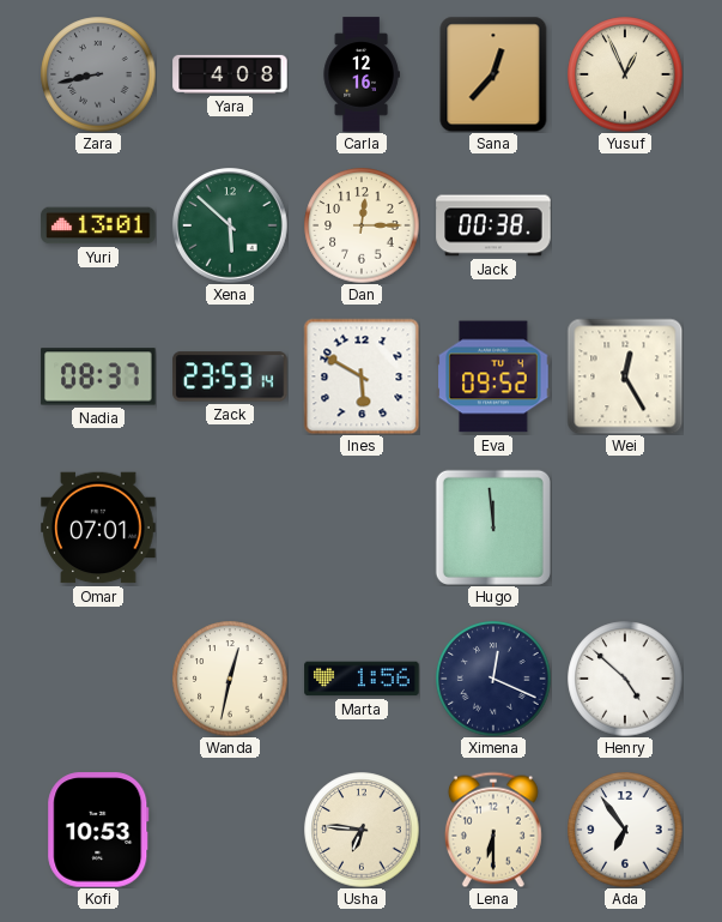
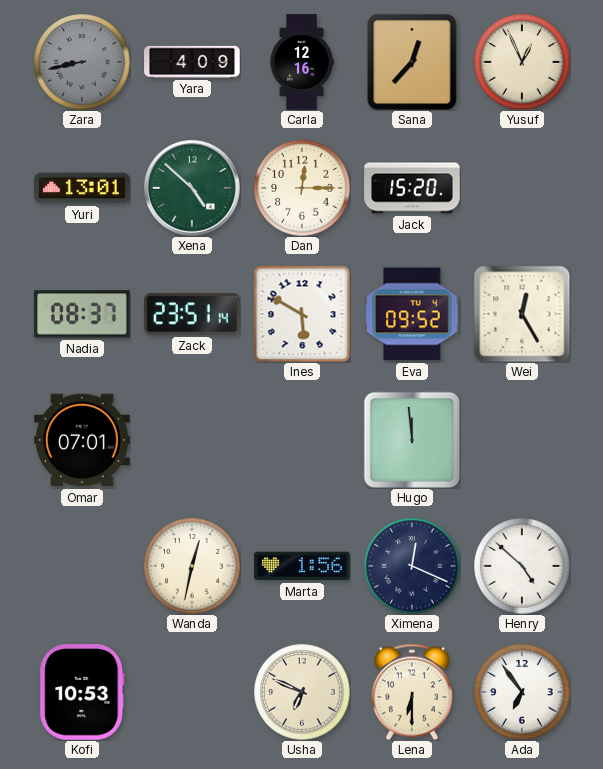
Yara: 4:08 -> 4:09 (192, 62)
Xena: 5:52 -> 4:52 (192, 188)
Jack: 00:38 -> 15:20 (412, 188)
Zack: 23:53 -> 23:51 (192, 314)
Usha: 6:46 -> 6:49 (302, 692)
